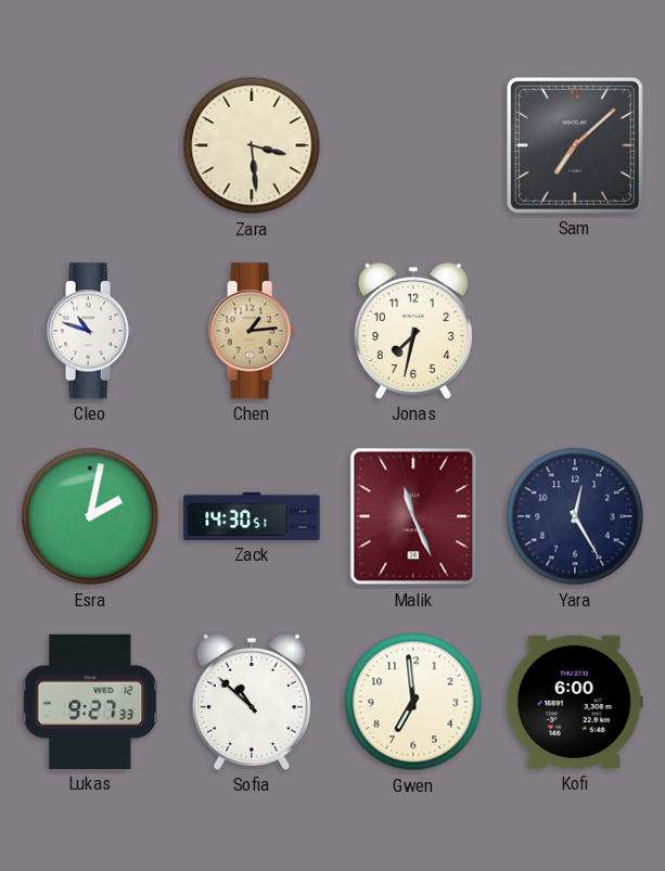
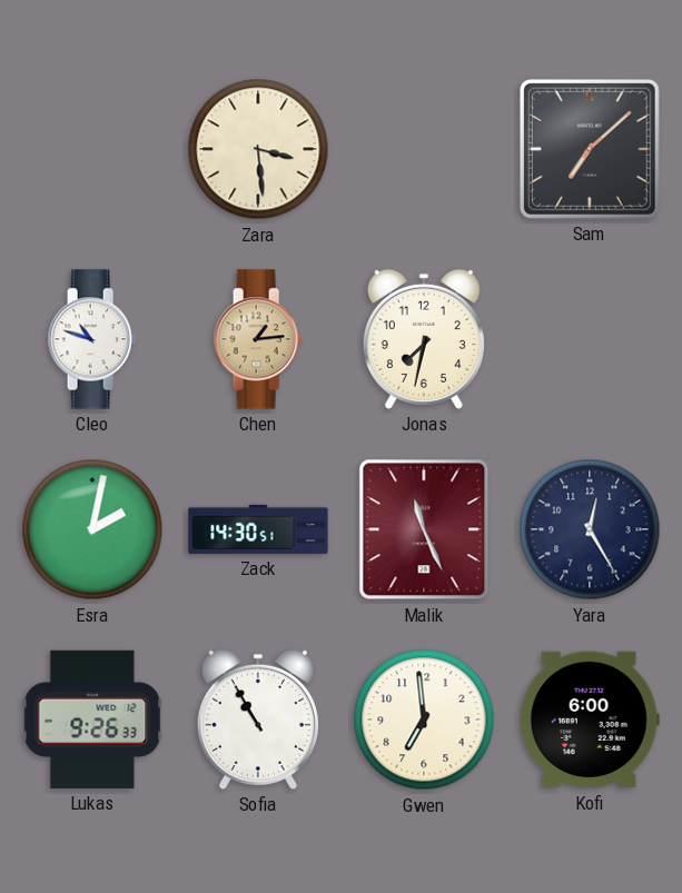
Lukas: 9:27 -> 9:26 (92, 720)
Sofia: 10:52 -> 10:55 (258, 720)
